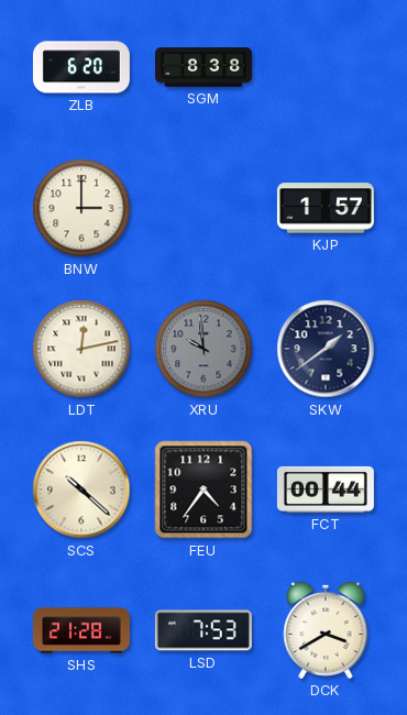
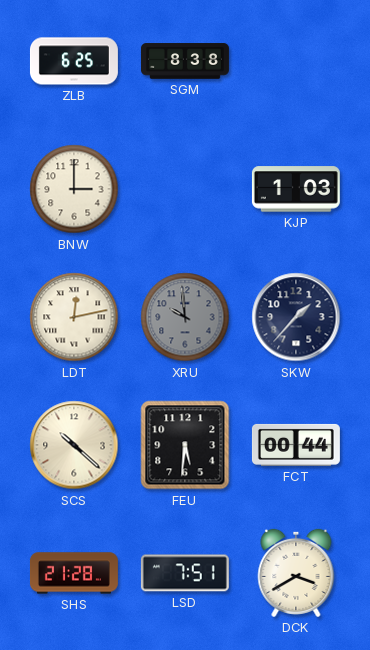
ZLB: 6:20 -> 6:25 (74, 61)
KJP: 1:57 -> 1:03 (296, 189)
SKW: 1:39 -> 1:37 (296, 317)
FEU: 4:36 -> 5:31 (185, 445)
LSD: 7:53 -> 7:51 (185, 573)
